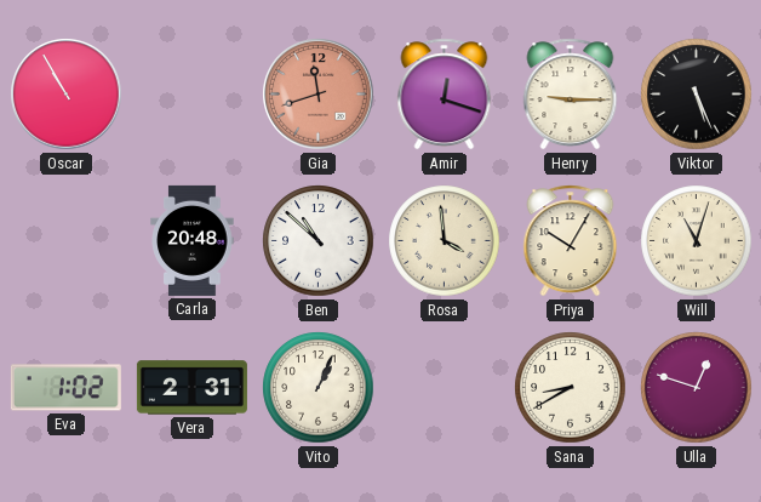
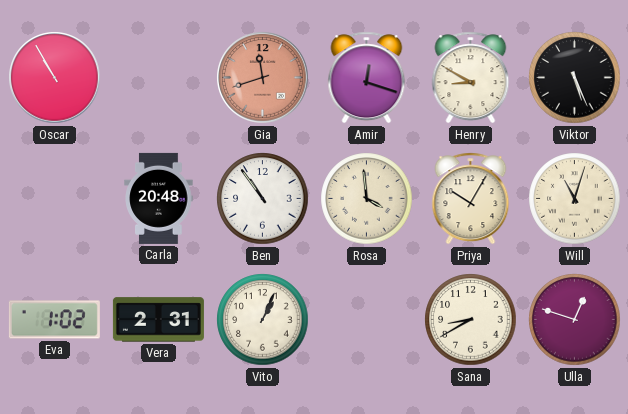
Henry: 9:15 -> 8:50 (471, 78)
Ben: 10:52 -> 10:54 (263, 199)
